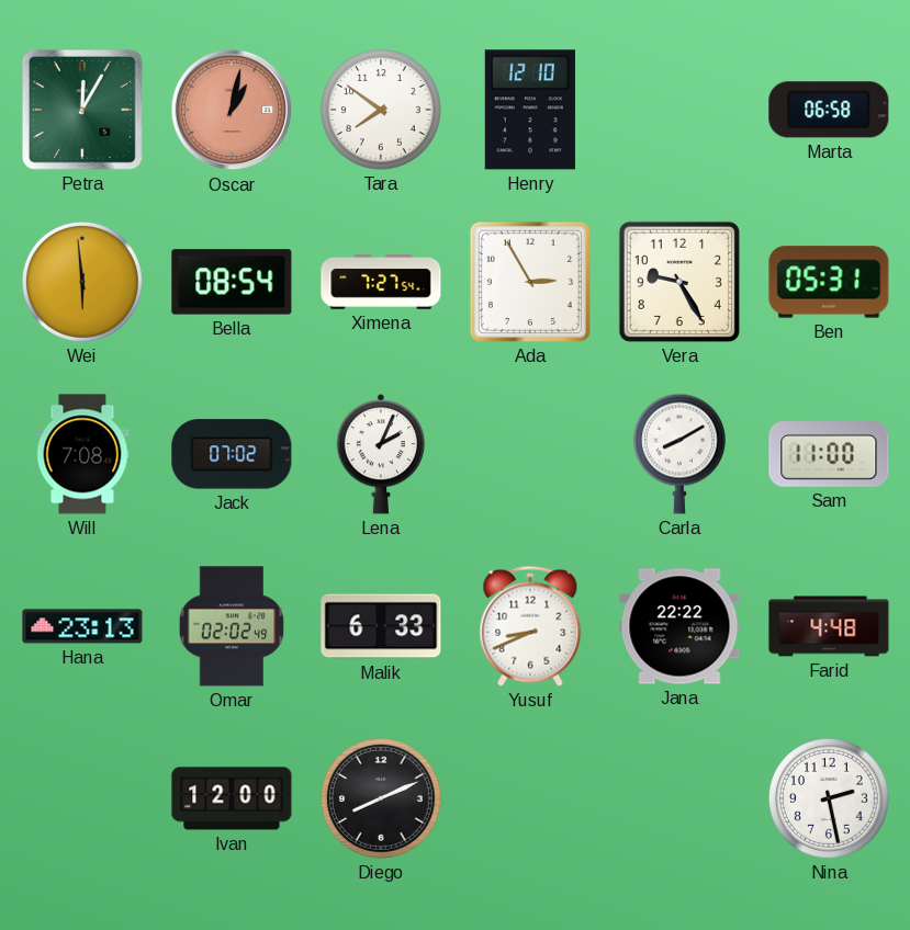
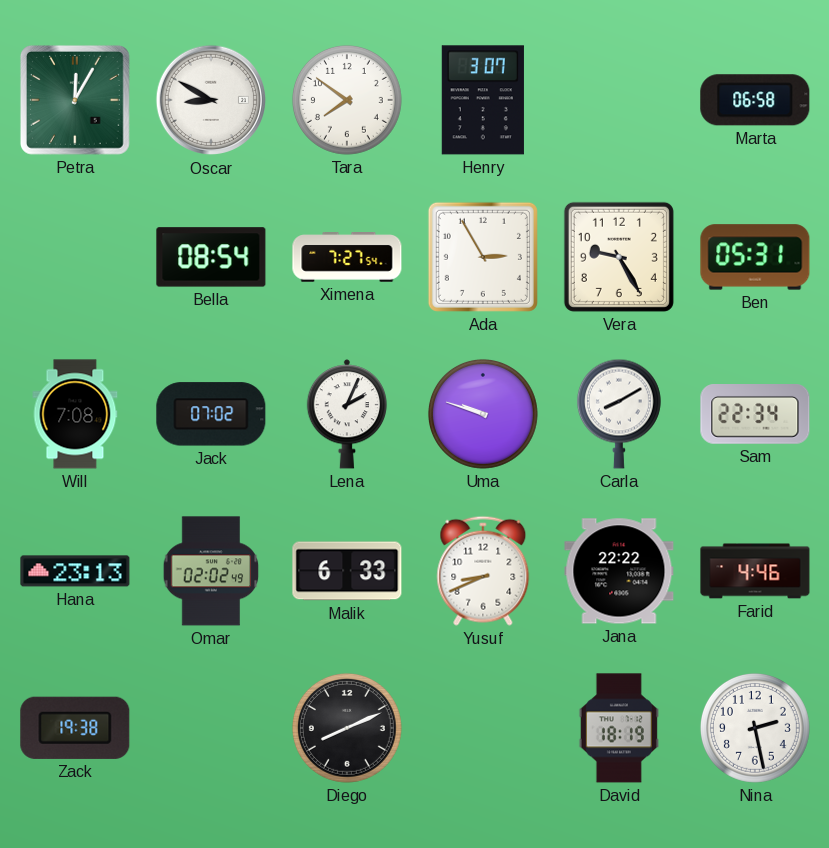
Oscar: 1:02 -> 8:50 (211, 100)
Oscar dial: salmon -> white (211, 100)
Henry: 12:10 -> 3:07 (483, 100)
Wei: 5:59 -> none (82, 282)
Uma: none -> 9:48 (483, 414)
Sam: 11:00 -> 22:34 (755, 415)
Farid: 4:48 -> 4:46 (755, 571)
Zack: none -> 19:38 (75, 728)
Ivan: 12:00 -> none (232, 798)
David: none -> 18:19 (619, 728)
